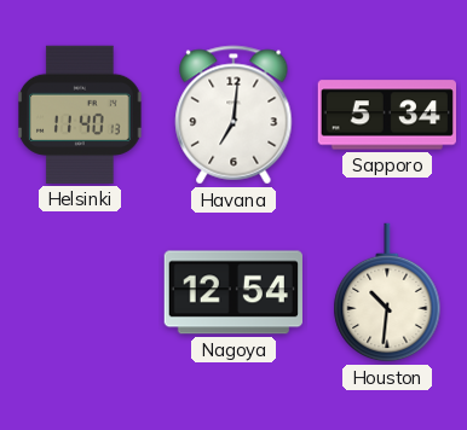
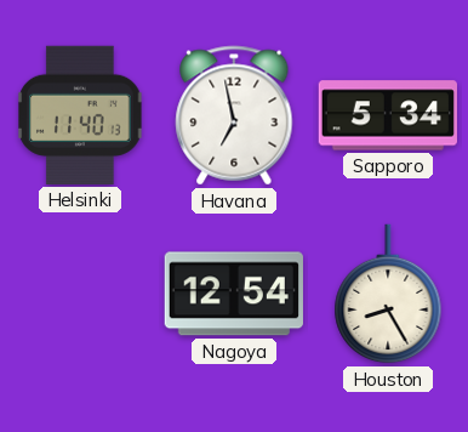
Havana: 7:01 -> 6:58 (234, 115)
Houston: 10:31 -> 8:25 (388, 294)
